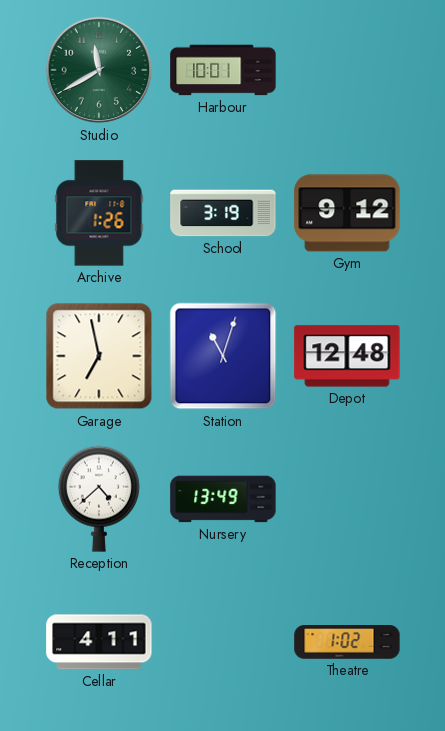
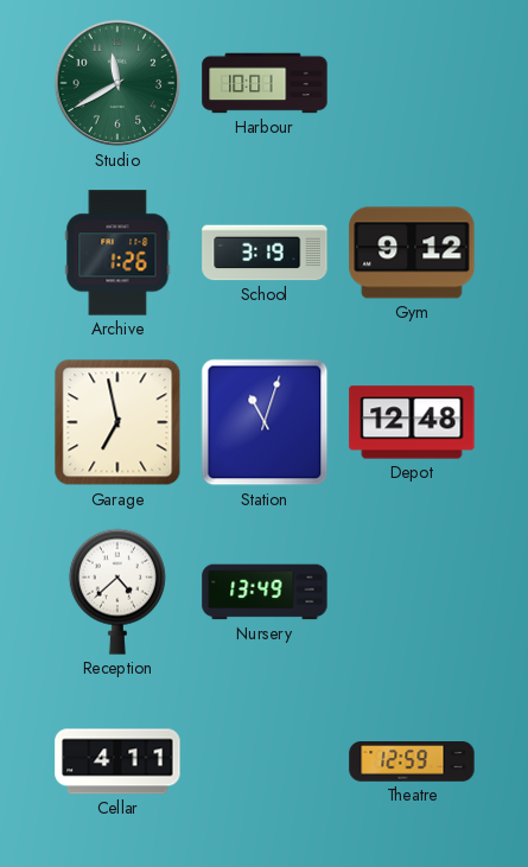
Theatre: 1:02 -> 12:59 (412, 761)
